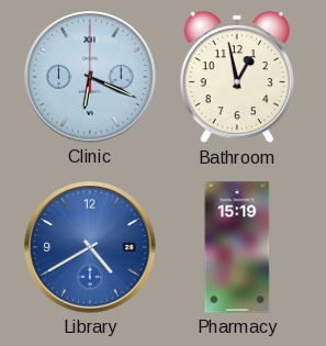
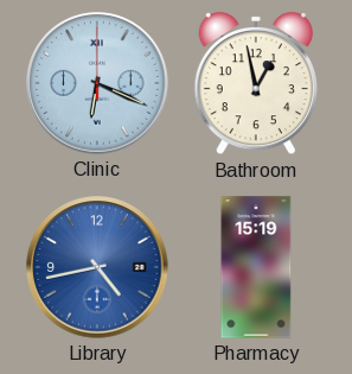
Library: 4:40 -> 4:43 (97, 267)
